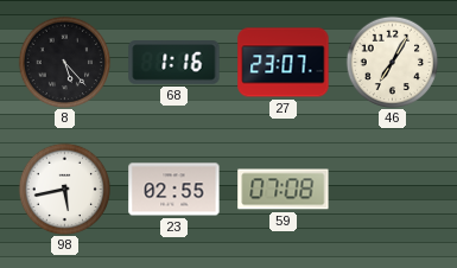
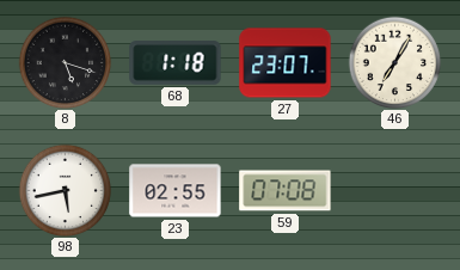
8: 5:23 -> 5:18 (65, 62)
68: 1:16 -> 1:18 (176, 63)
